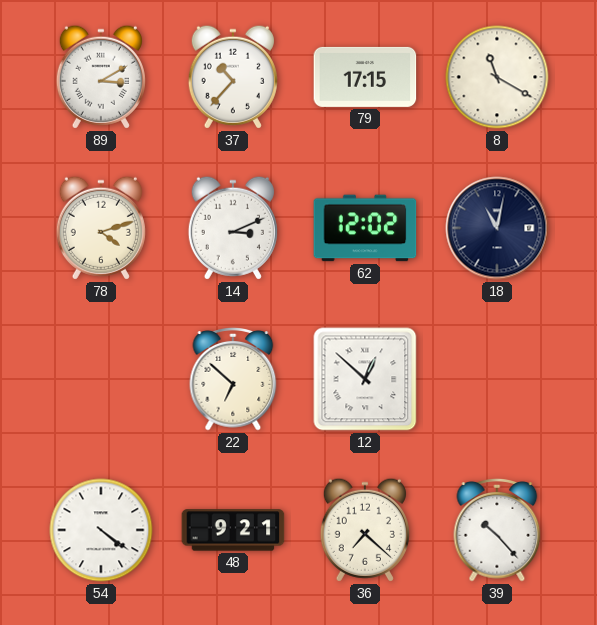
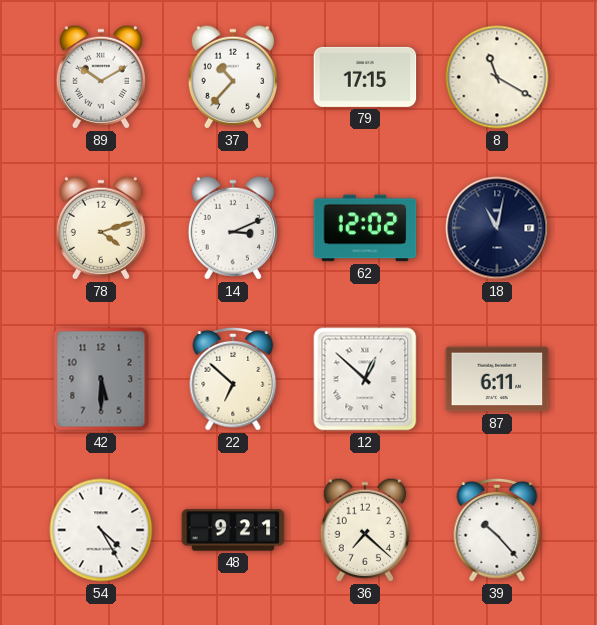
89: 3:10 -> 10:10 (101, 77)
42: none -> 5:30 (101, 379)
87: none -> 6:11 (497, 379)
54: 4:21 -> 4:25 (101, 530)
